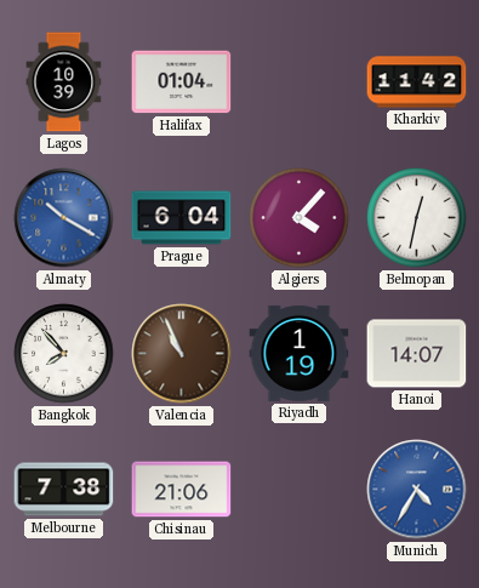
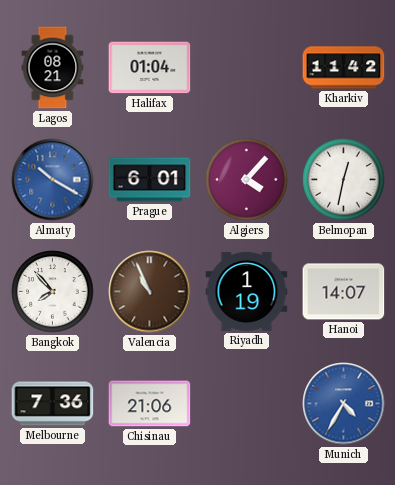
Lagos: 10:39 -> 08:21 (53, 68)
Prague: 6:04 -> 6:01 (150, 180)
Melbourne: 7:38 -> 7:36 (53, 404)
